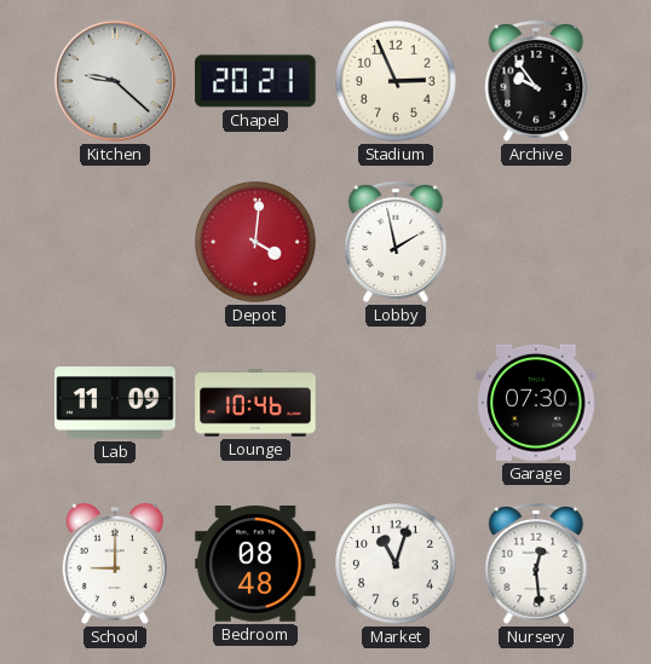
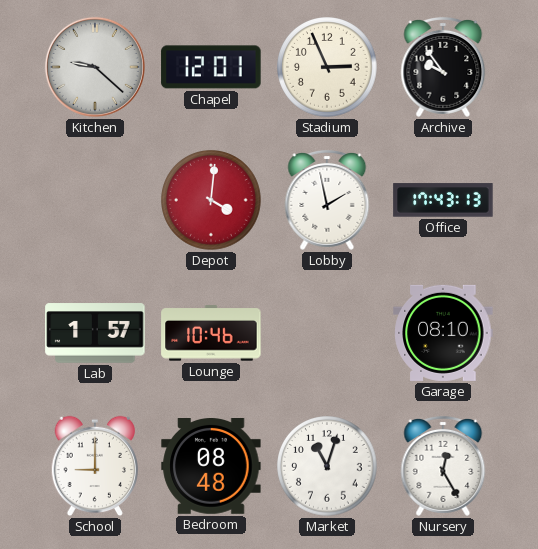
Chapel: 20:21 -> 12:01 (211, 67)
Office: none -> 17:43 (443, 200)
Lab: 11:09 -> 1:57 (95, 333)
Garage: 07:30 -> 08:10 (443, 333)
Nursery: 12:29 -> 12:25 (443, 466)
